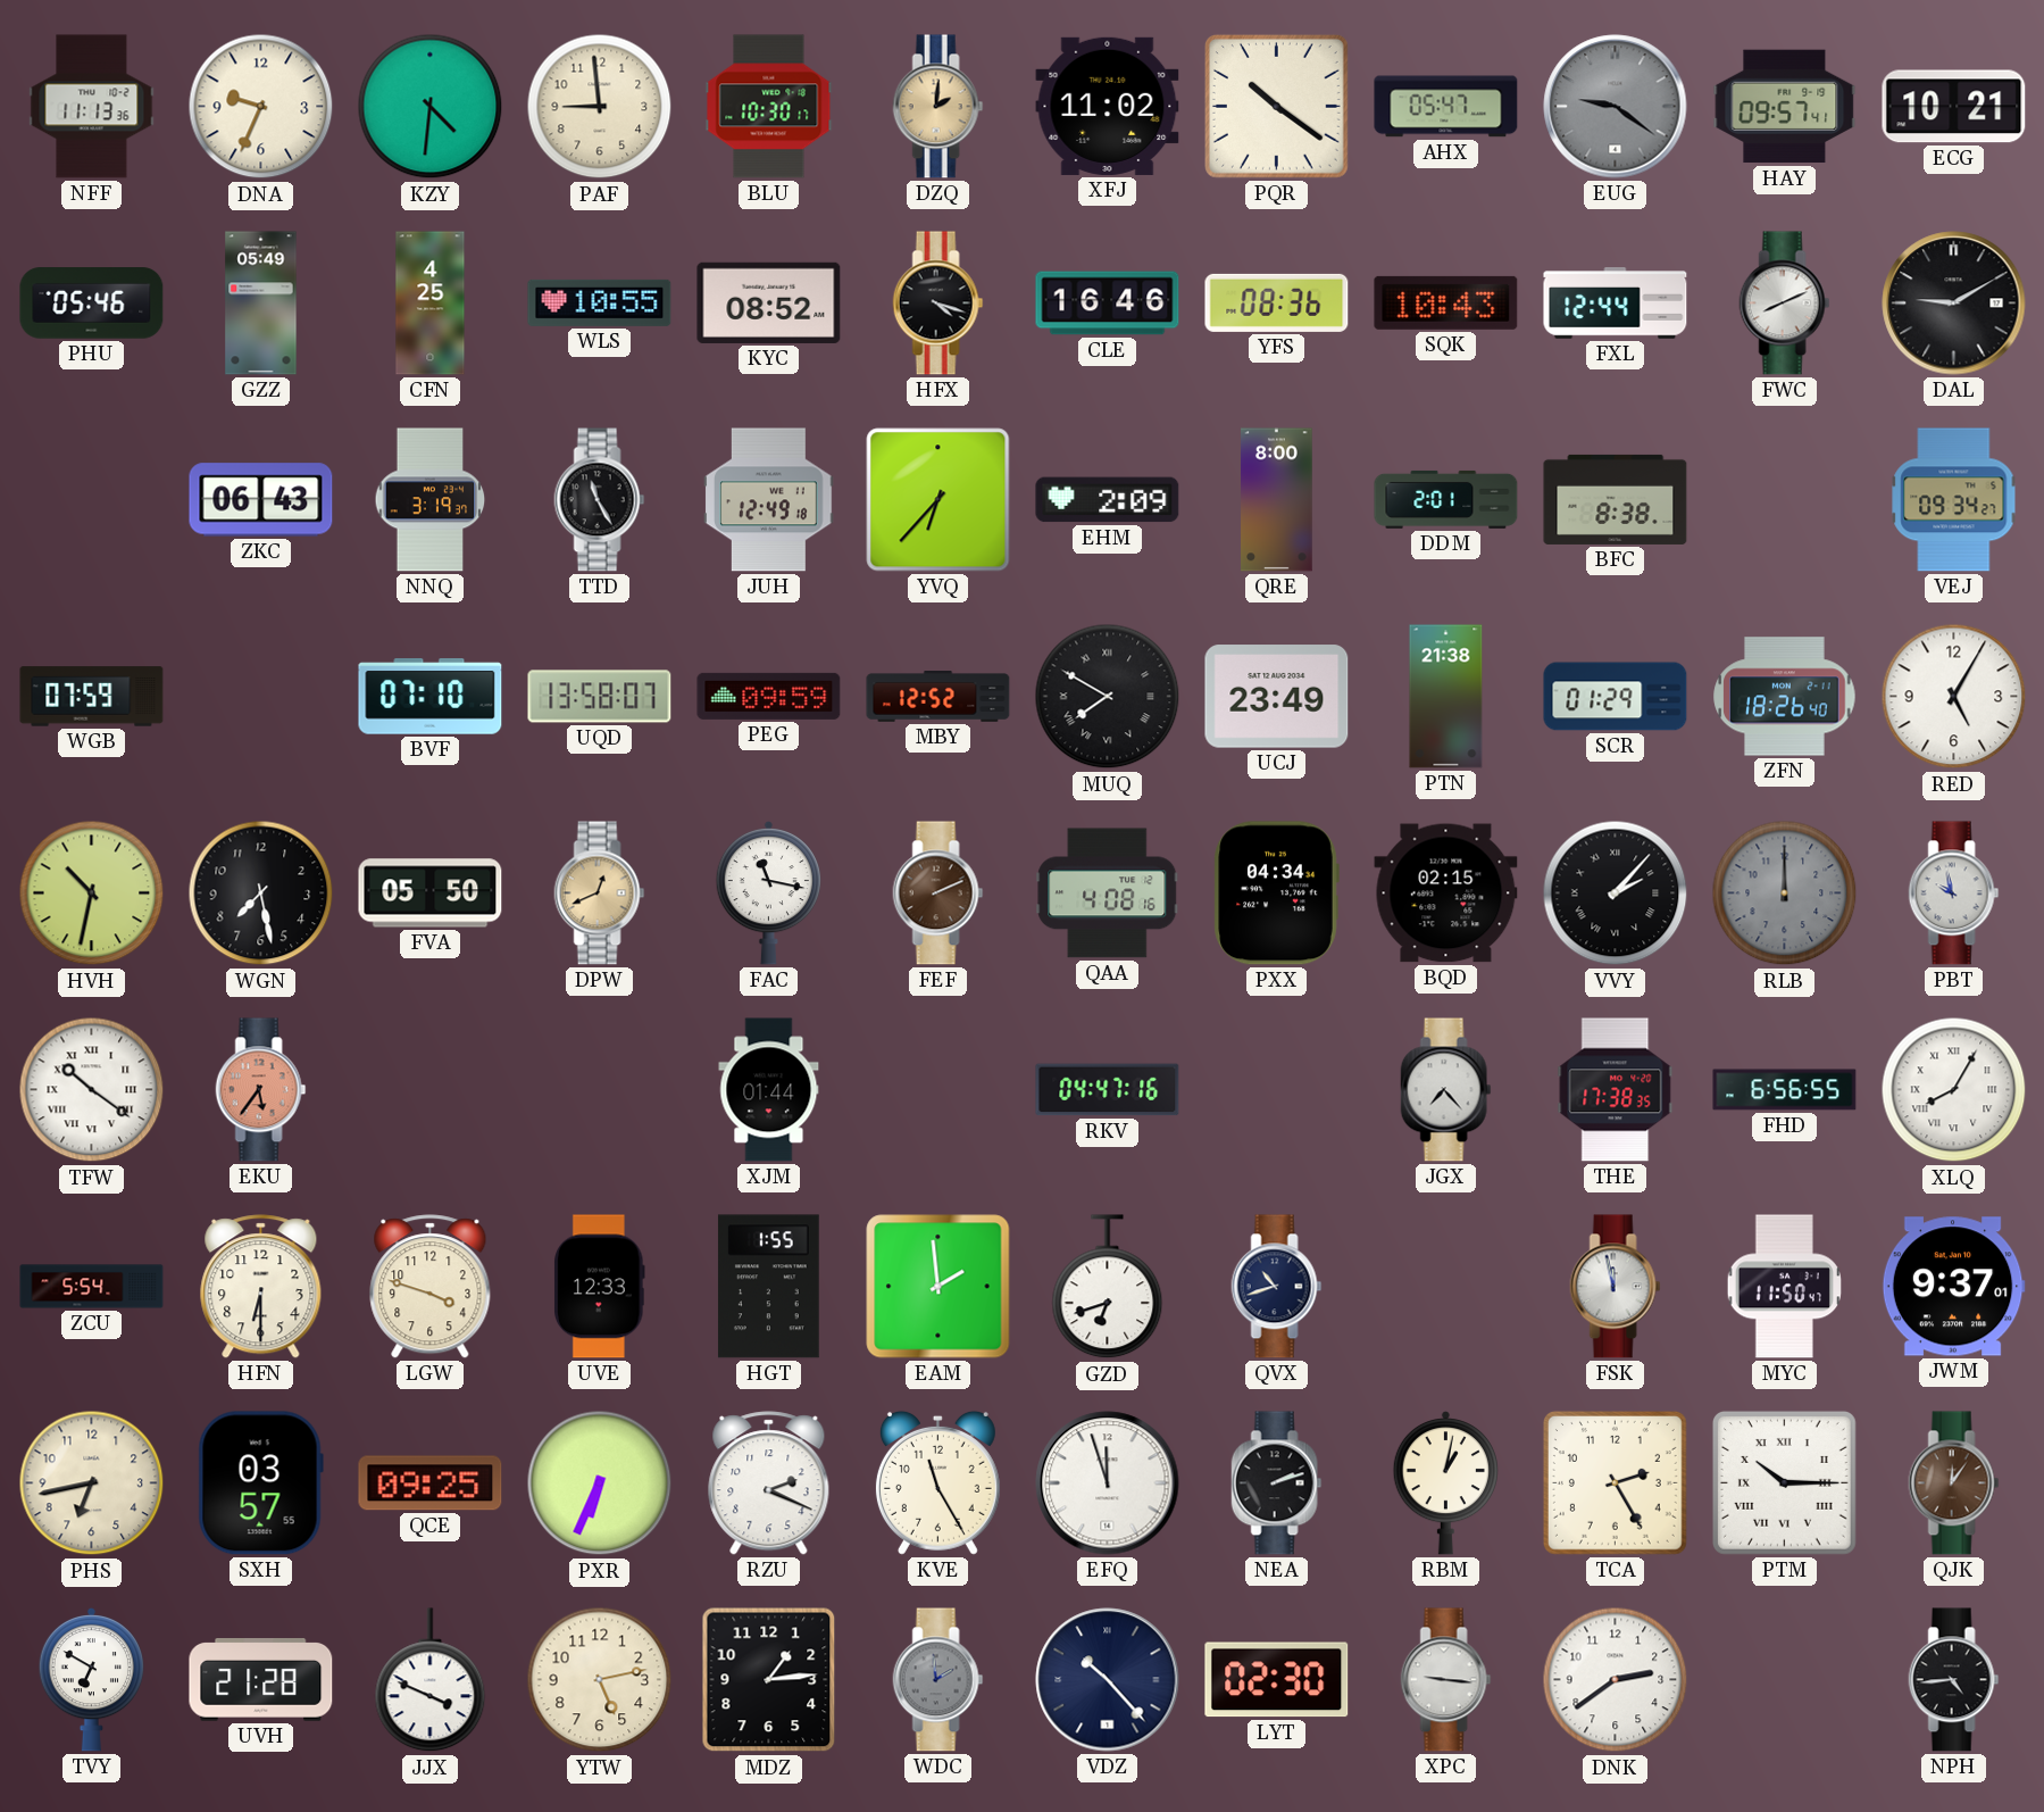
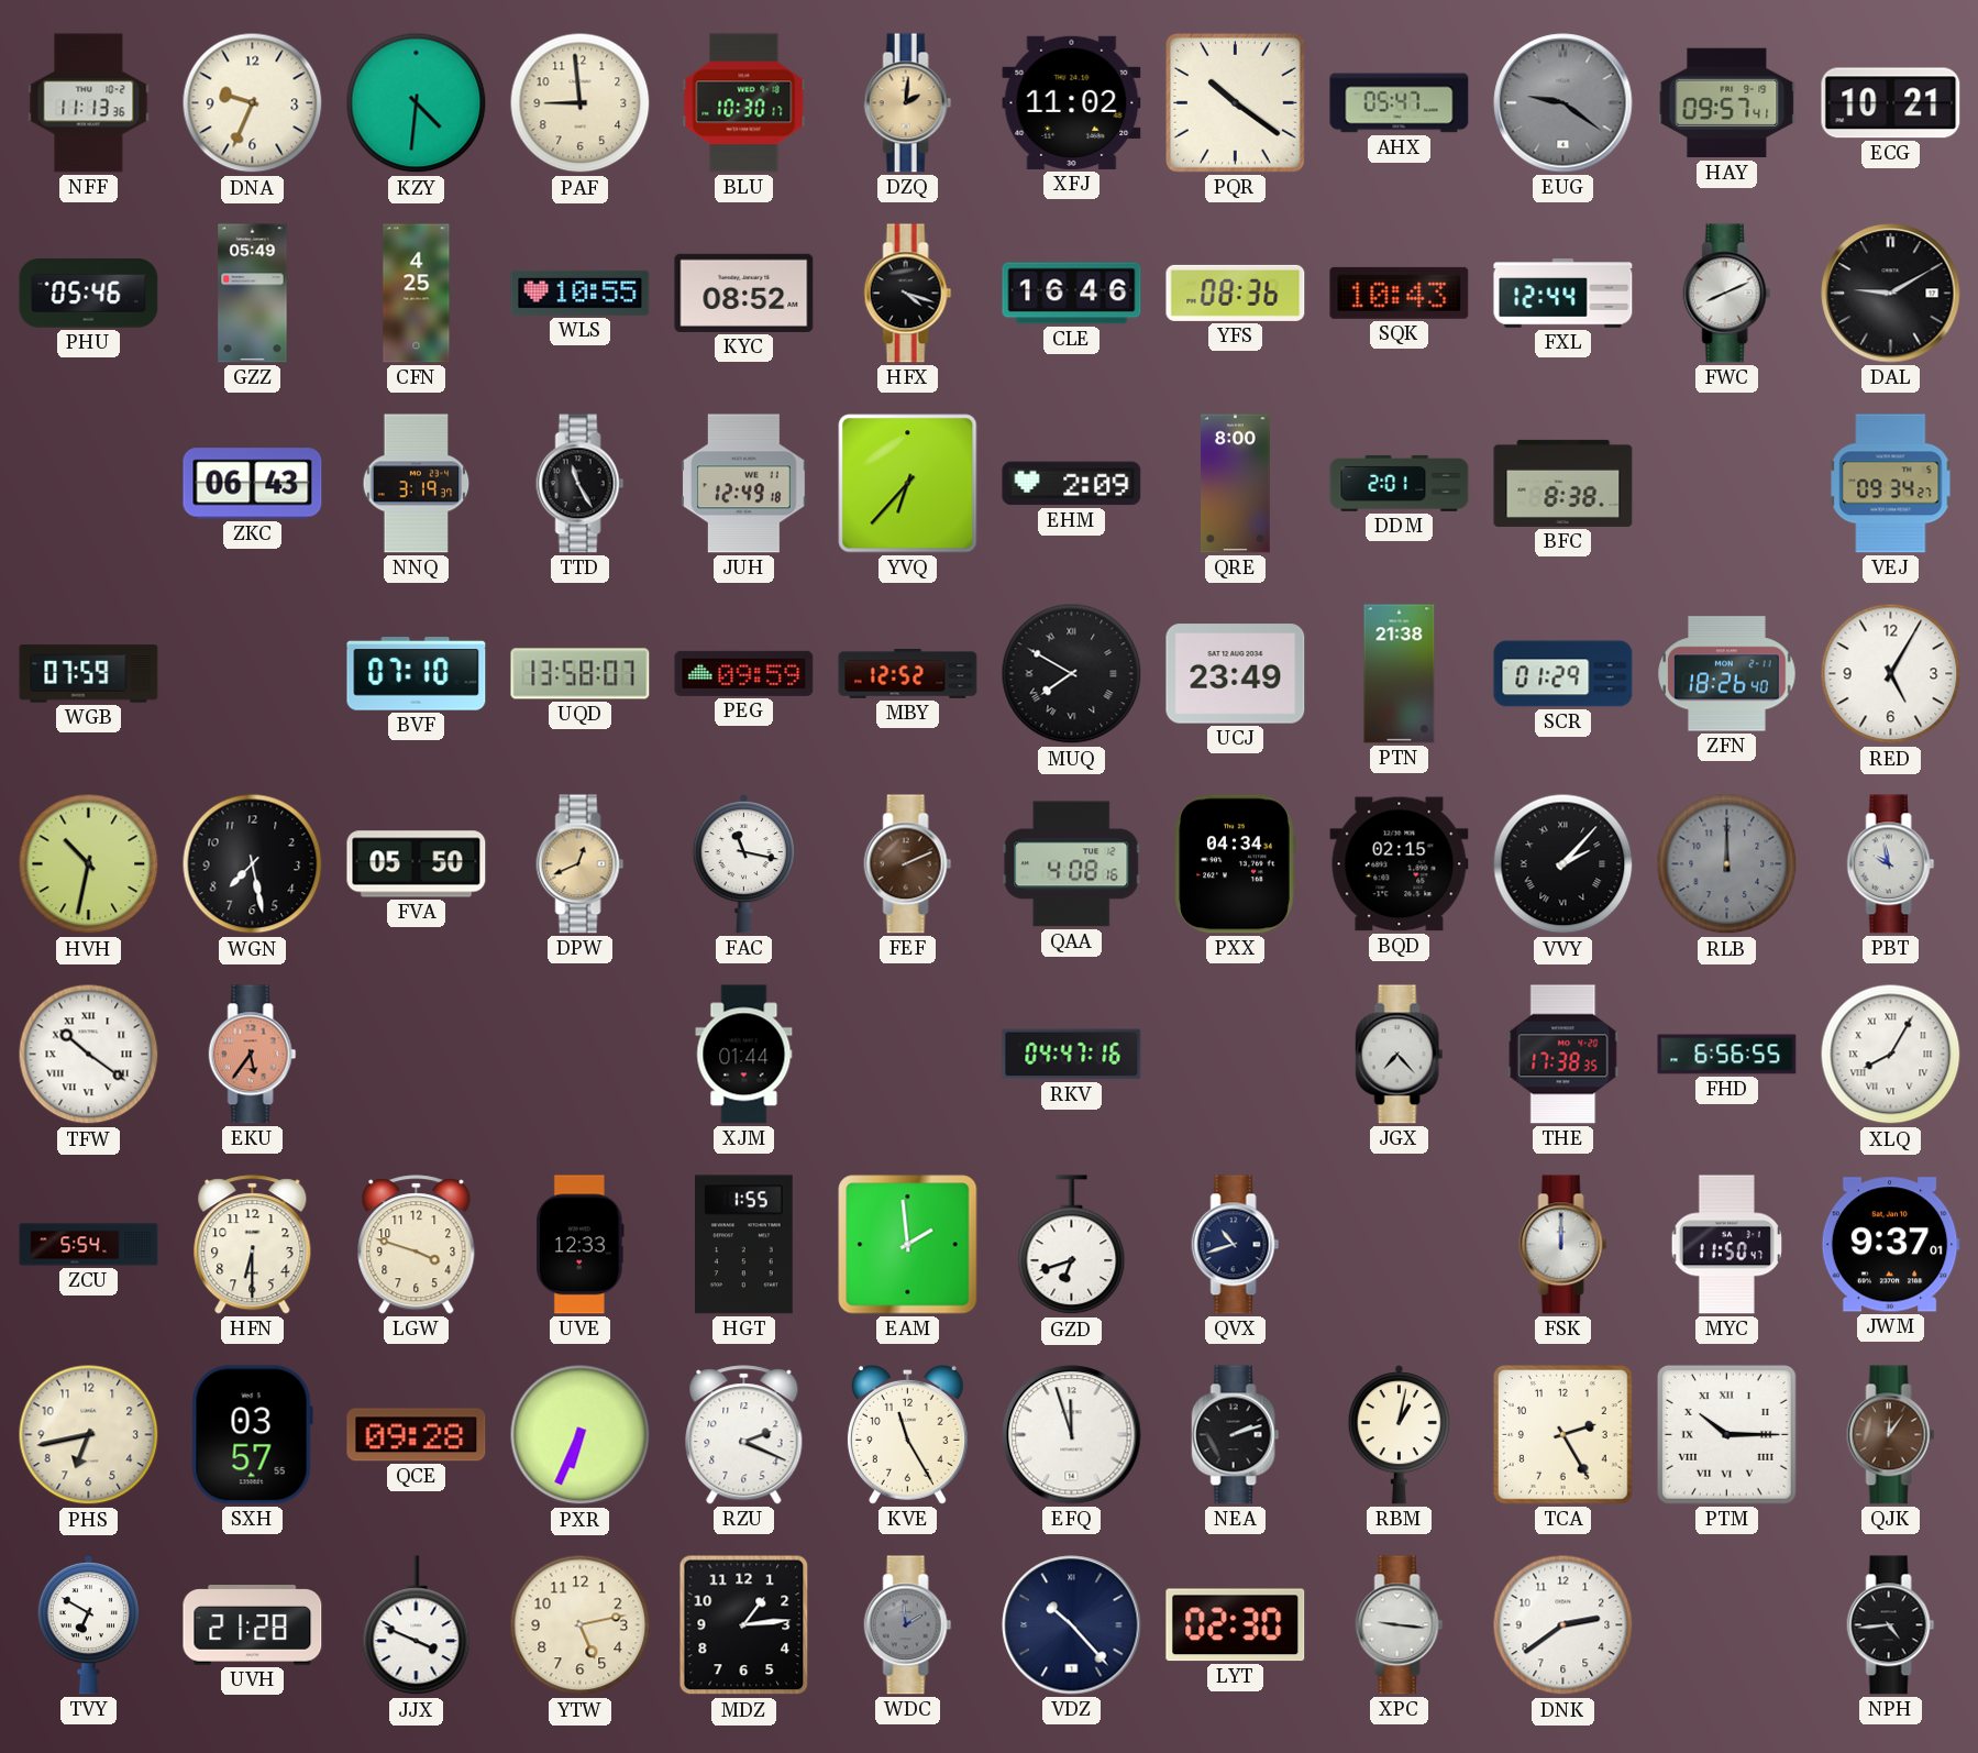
FSK: 11:58 -> 12:00 (1563, 1245)
QCE: 09:25 -> 09:28 (417, 1435)
